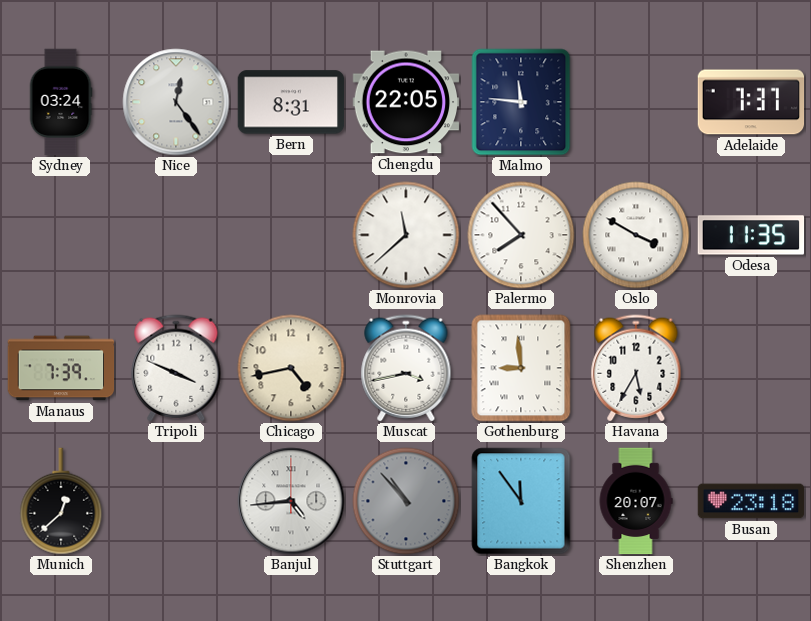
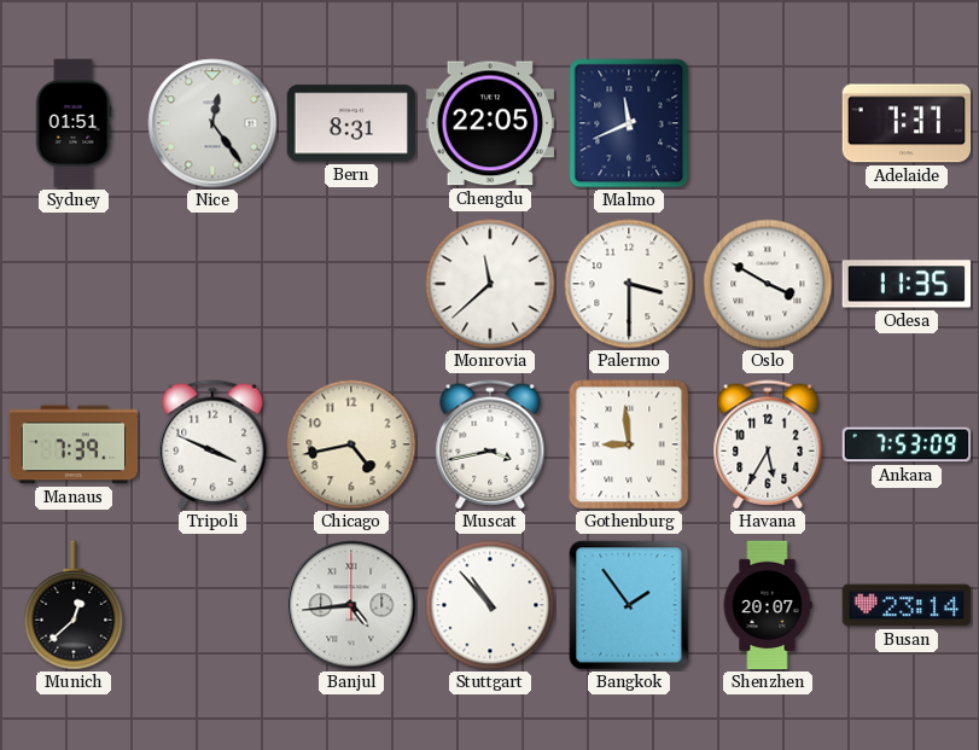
Sydney: 03:24 -> 01:51 (74, 123)
Malmo: 11:46 -> 11:41 (629, 123)
Palermo: 7:53 -> 3:30 (629, 284)
Ankara: none -> 7:53 (907, 444)
Stuttgart dial: grey -> white (490, 605)
Bangkok: 11:54 -> 1:54 (629, 605)
Busan: 23:18 -> 23:14 (907, 605)
